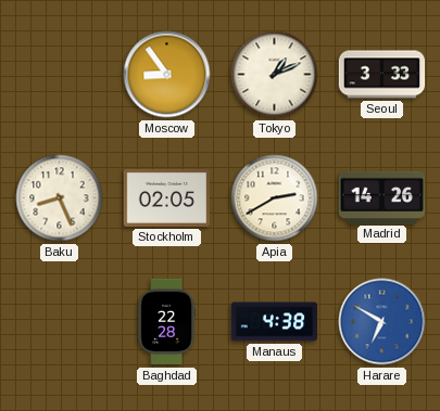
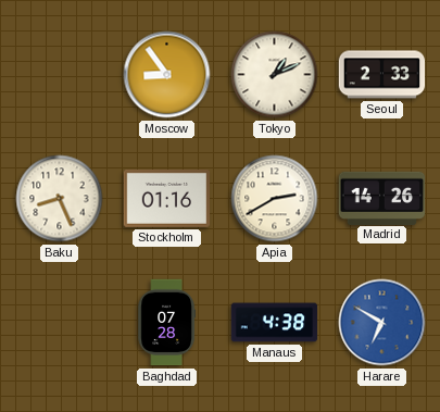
Seoul: 3:33 -> 2:33 (382, 75)
Stockholm: 02:05 -> 01:16 (167, 198)
Baghdad: 22:28 -> 07:28 (166, 323)
